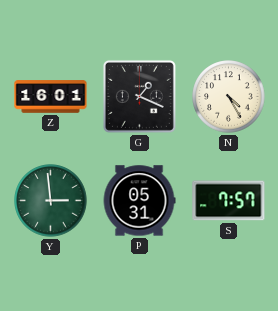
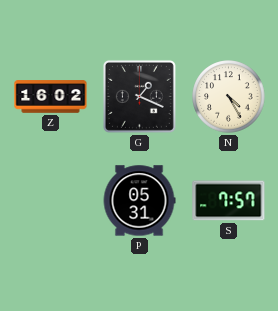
Z: 16:01 -> 16:02 (51, 97)
Y: 2:59 -> none (51, 201)
